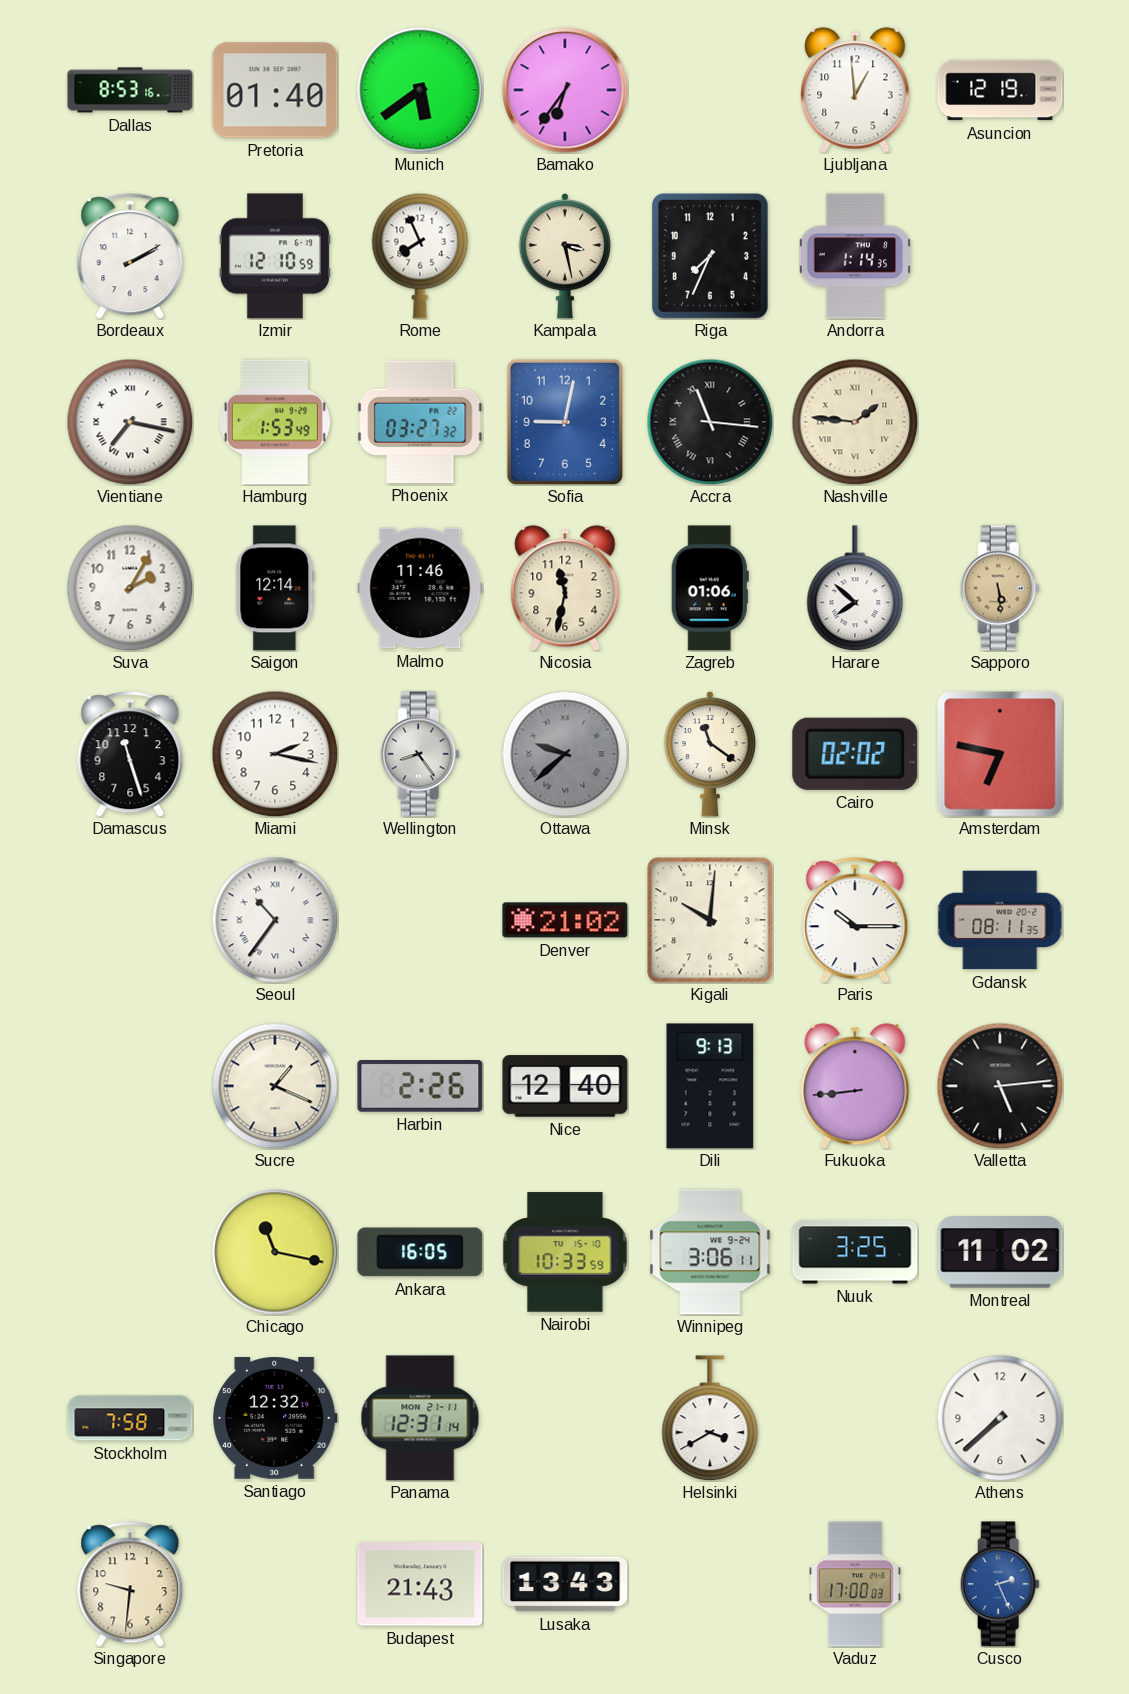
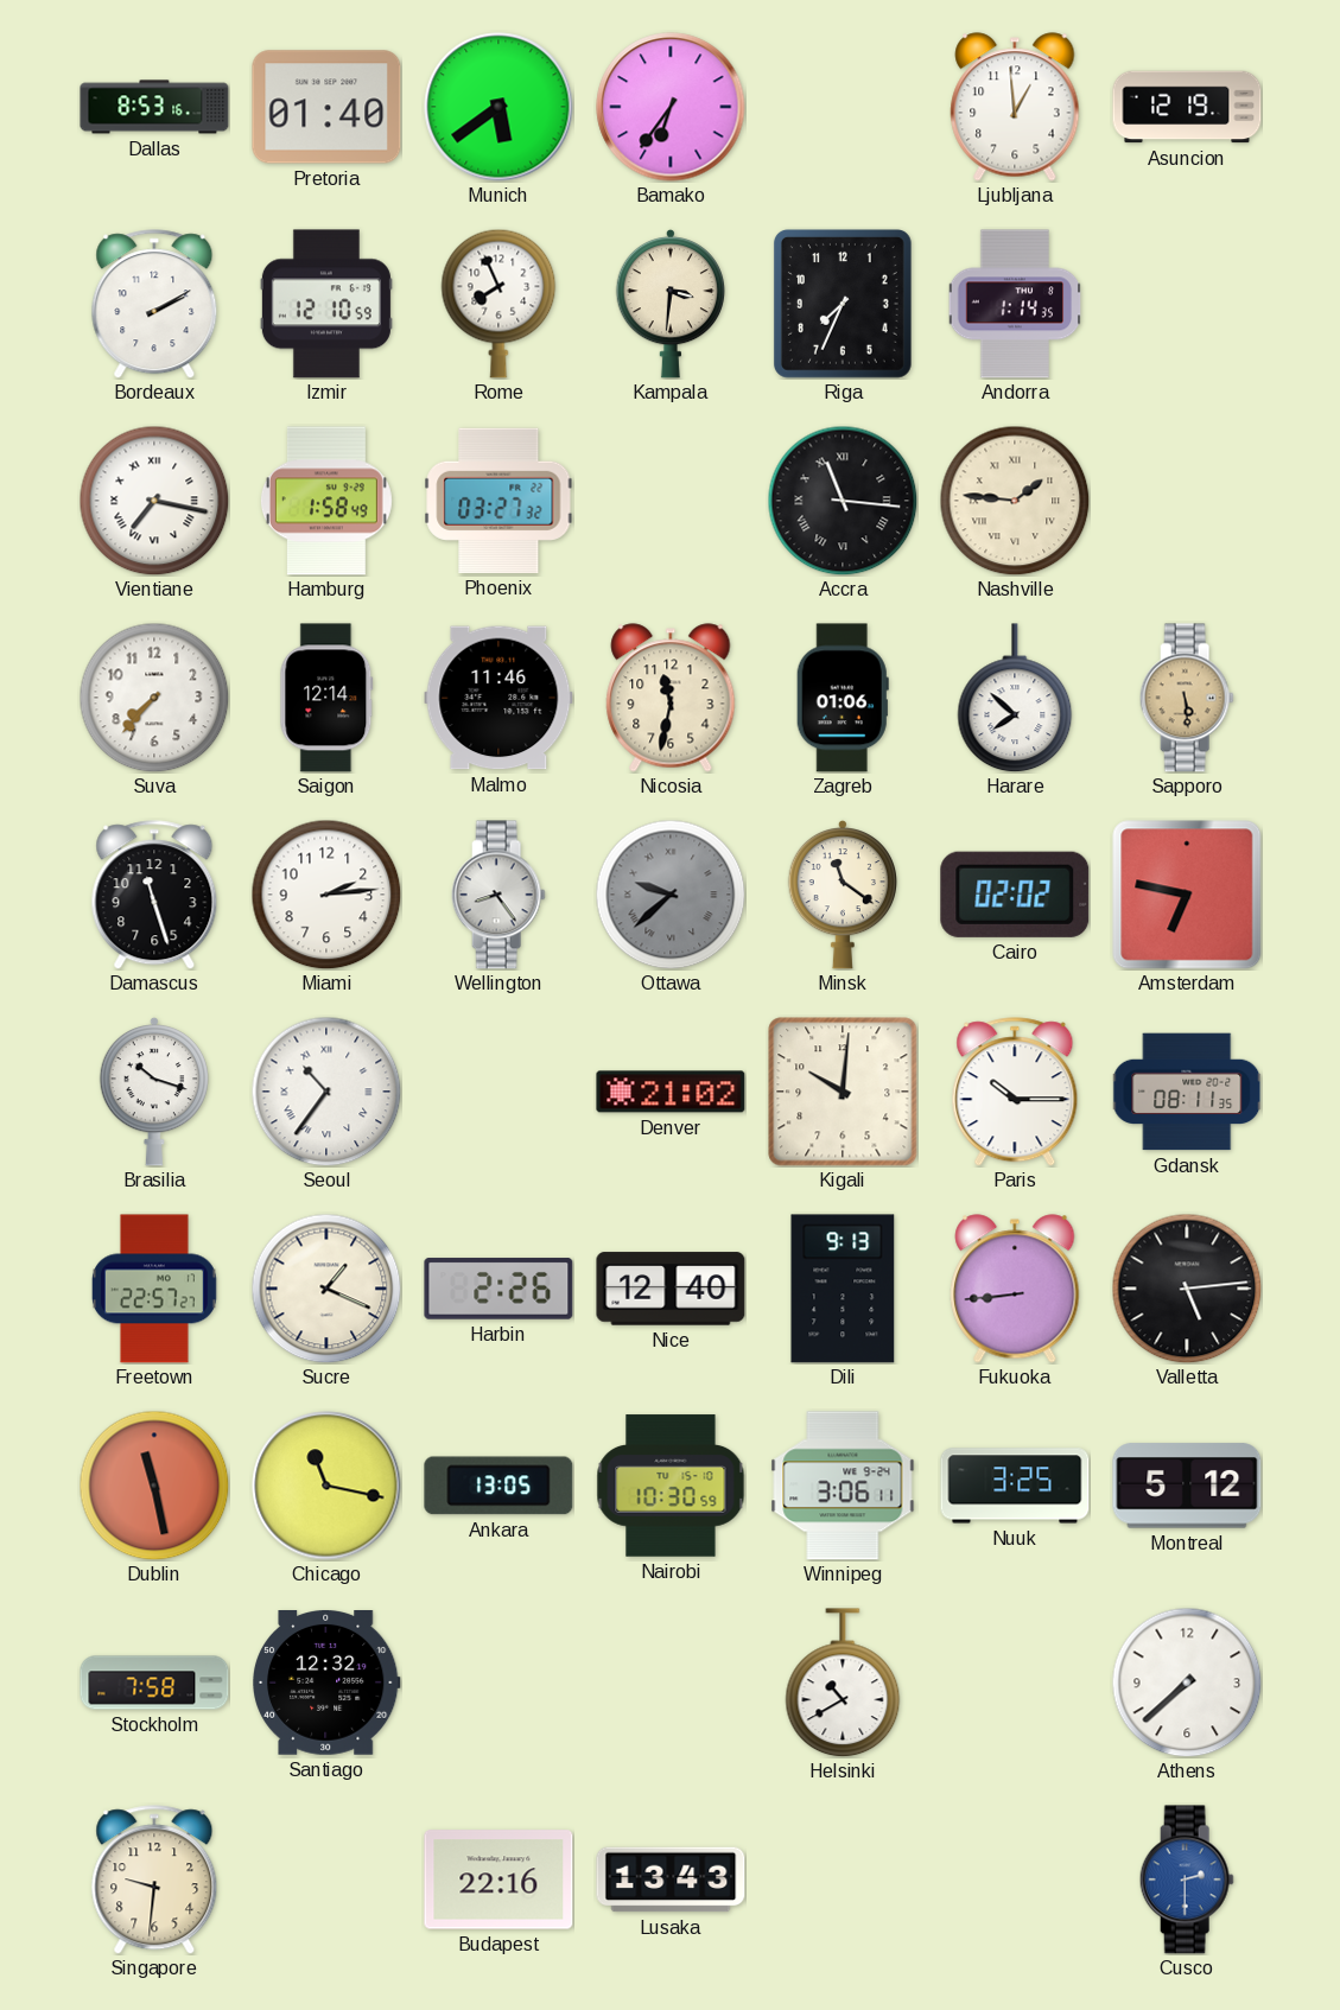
Kampala: 3:28 -> 3:31 (669, 304)
Hamburg: 1:53 -> 1:58 (326, 501)
Sofia: 9:02 -> none (565, 422)
Suva: 2:05 -> 7:37 (154, 698)
Miami: 2:17 -> 2:14 (326, 895)
Brasilia: none -> 10:18 (153, 1092)
Freetown: none -> 22:57 (154, 1289)
Dublin: none -> 11:28 (154, 1486)
Ankara: 16:05 -> 13:05 (498, 1486)
Nairobi: 10:33 -> 10:30 (671, 1486)
Montreal: 11:02 -> 5:12 (1187, 1486)
Panama: 12:31 -> none (420, 1418)
Helsinki: 3:40 -> 10:40 (843, 1683)
Budapest: 21:43 -> 22:16 (498, 1879)
Vaduz: 17:00 -> none (855, 1584)
Cusco: 2:26 -> 2:30 (1187, 1879)
